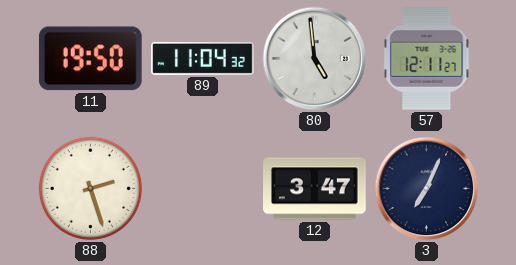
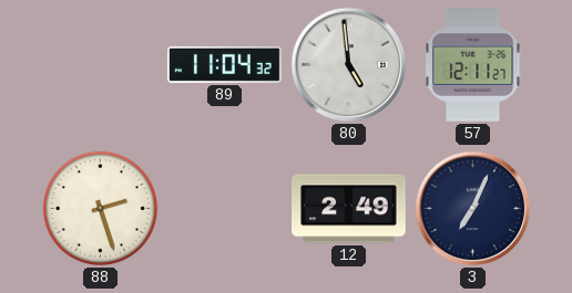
11: 19:50 -> none (90, 59)
12: 3:47 -> 2:49 (349, 209)
